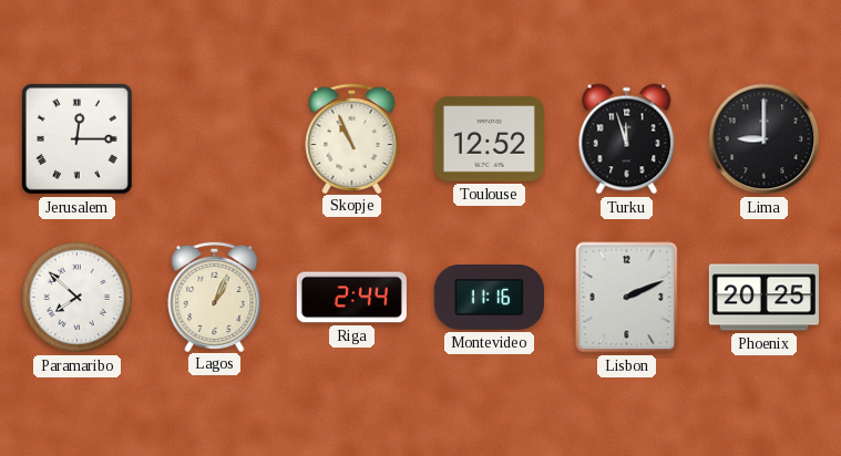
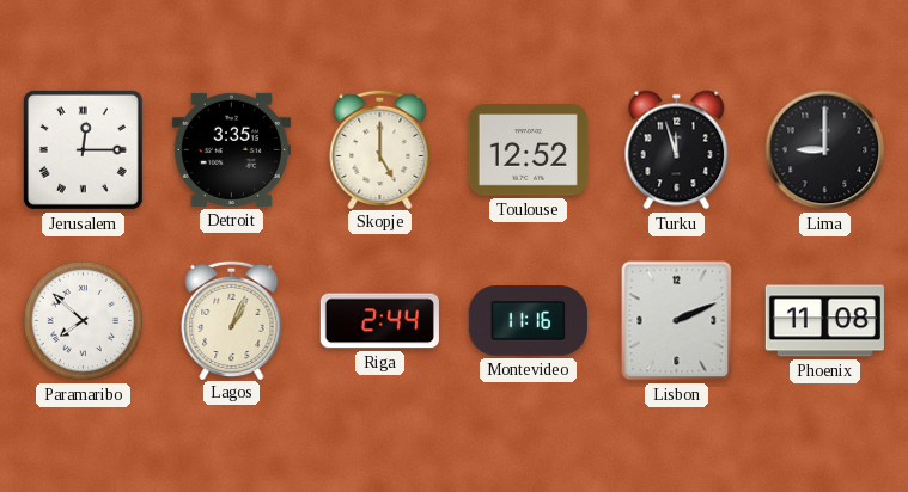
Detroit: none -> 3:35 (231, 149)
Skopje: 10:56 -> 5:00 (380, 148)
Phoenix: 20:25 -> 11:08 (824, 321)
